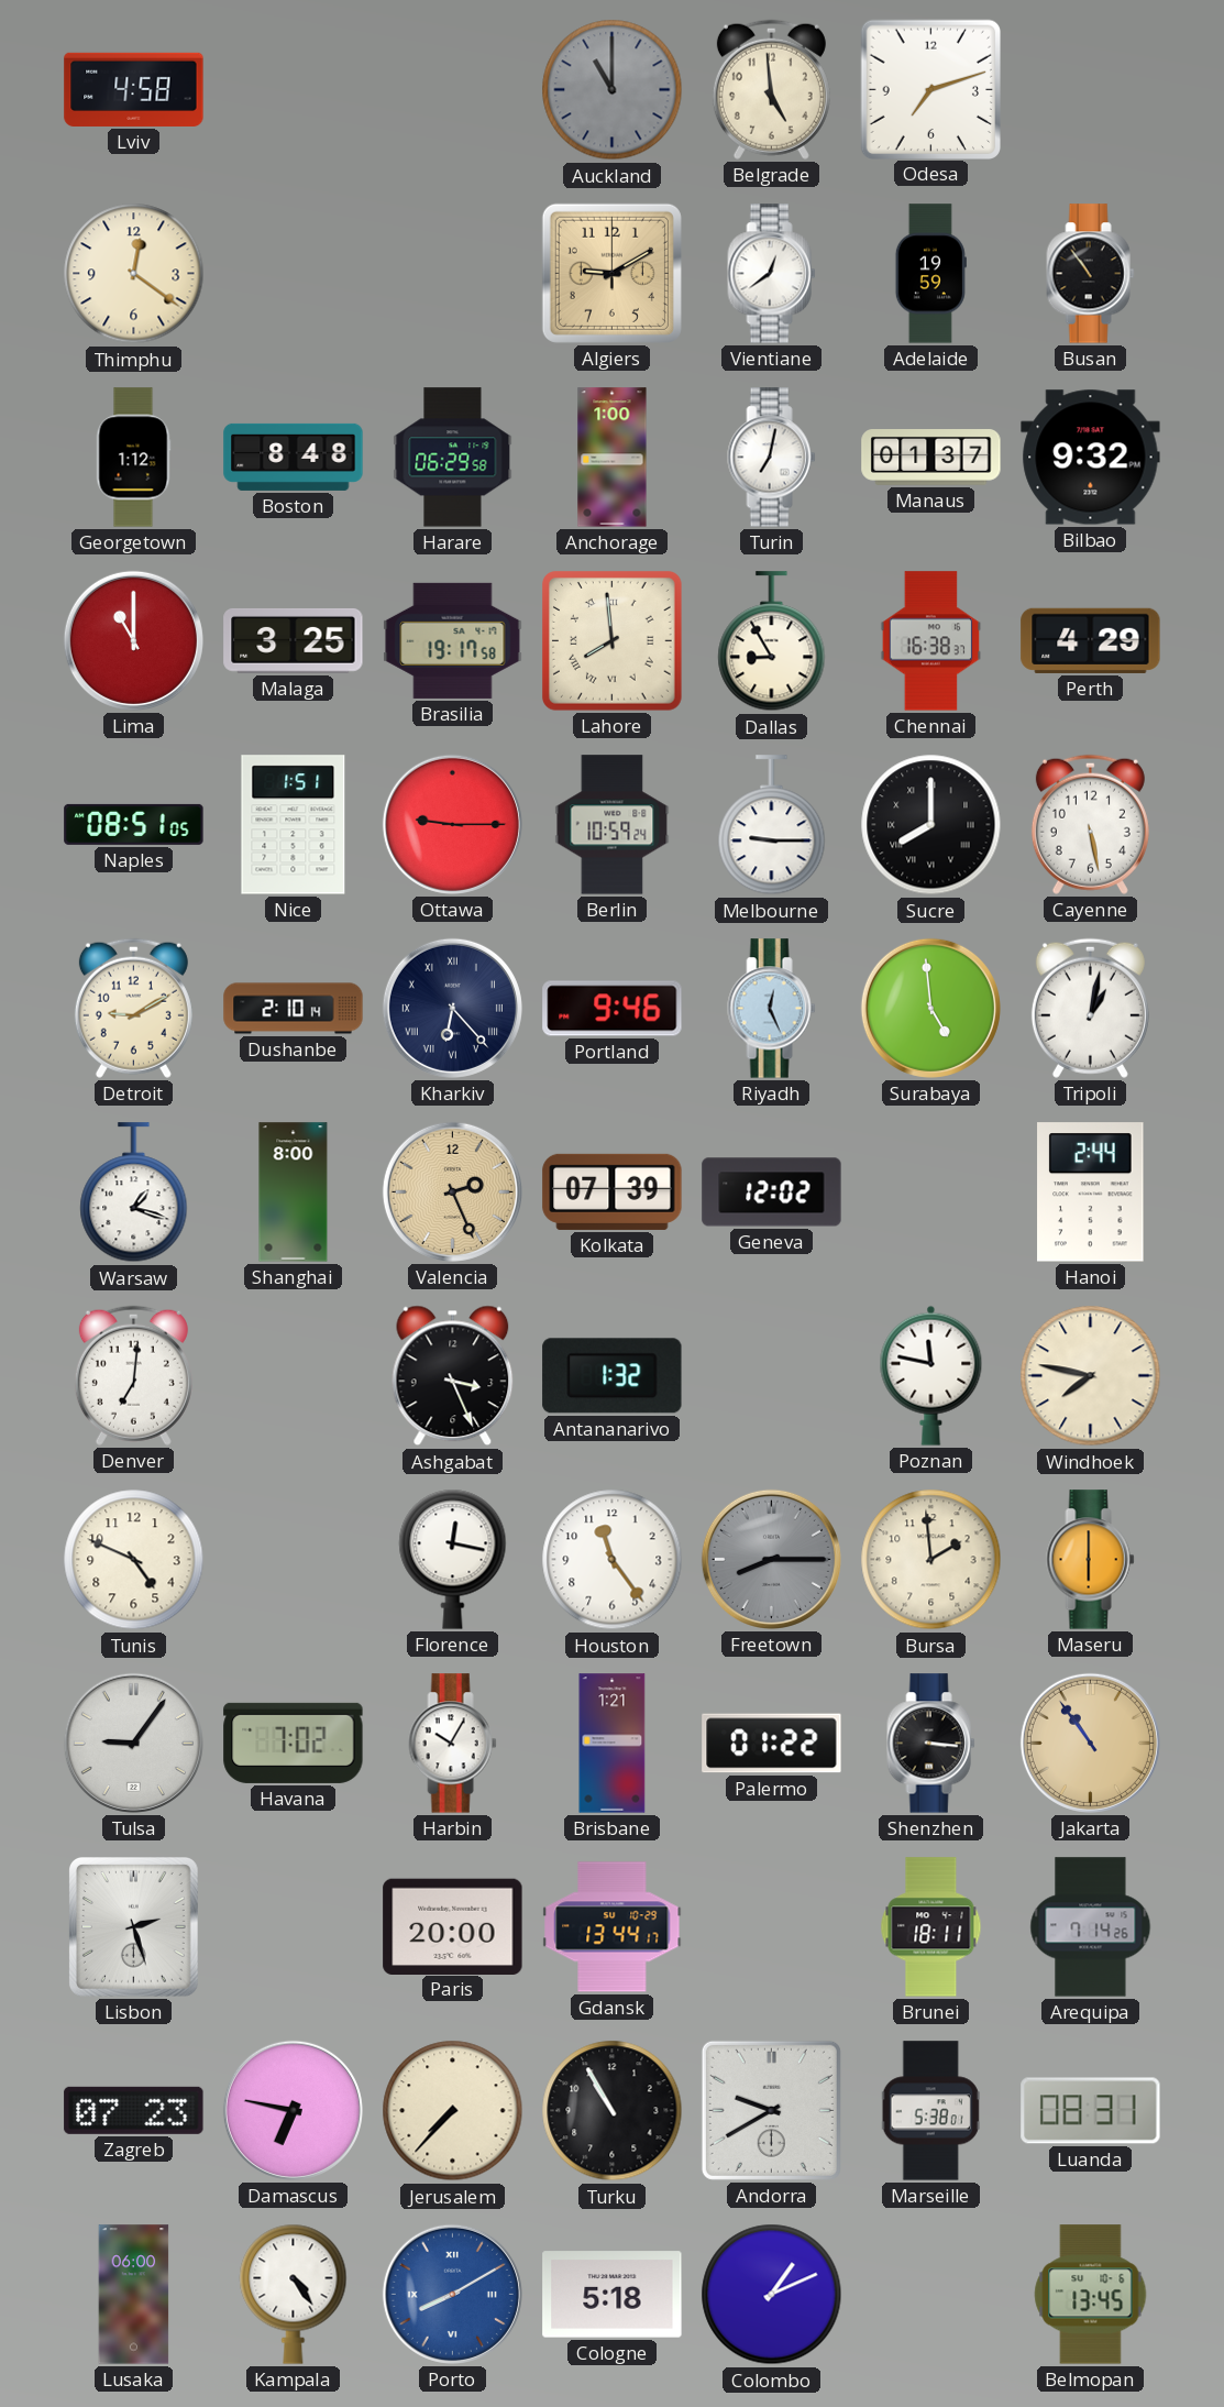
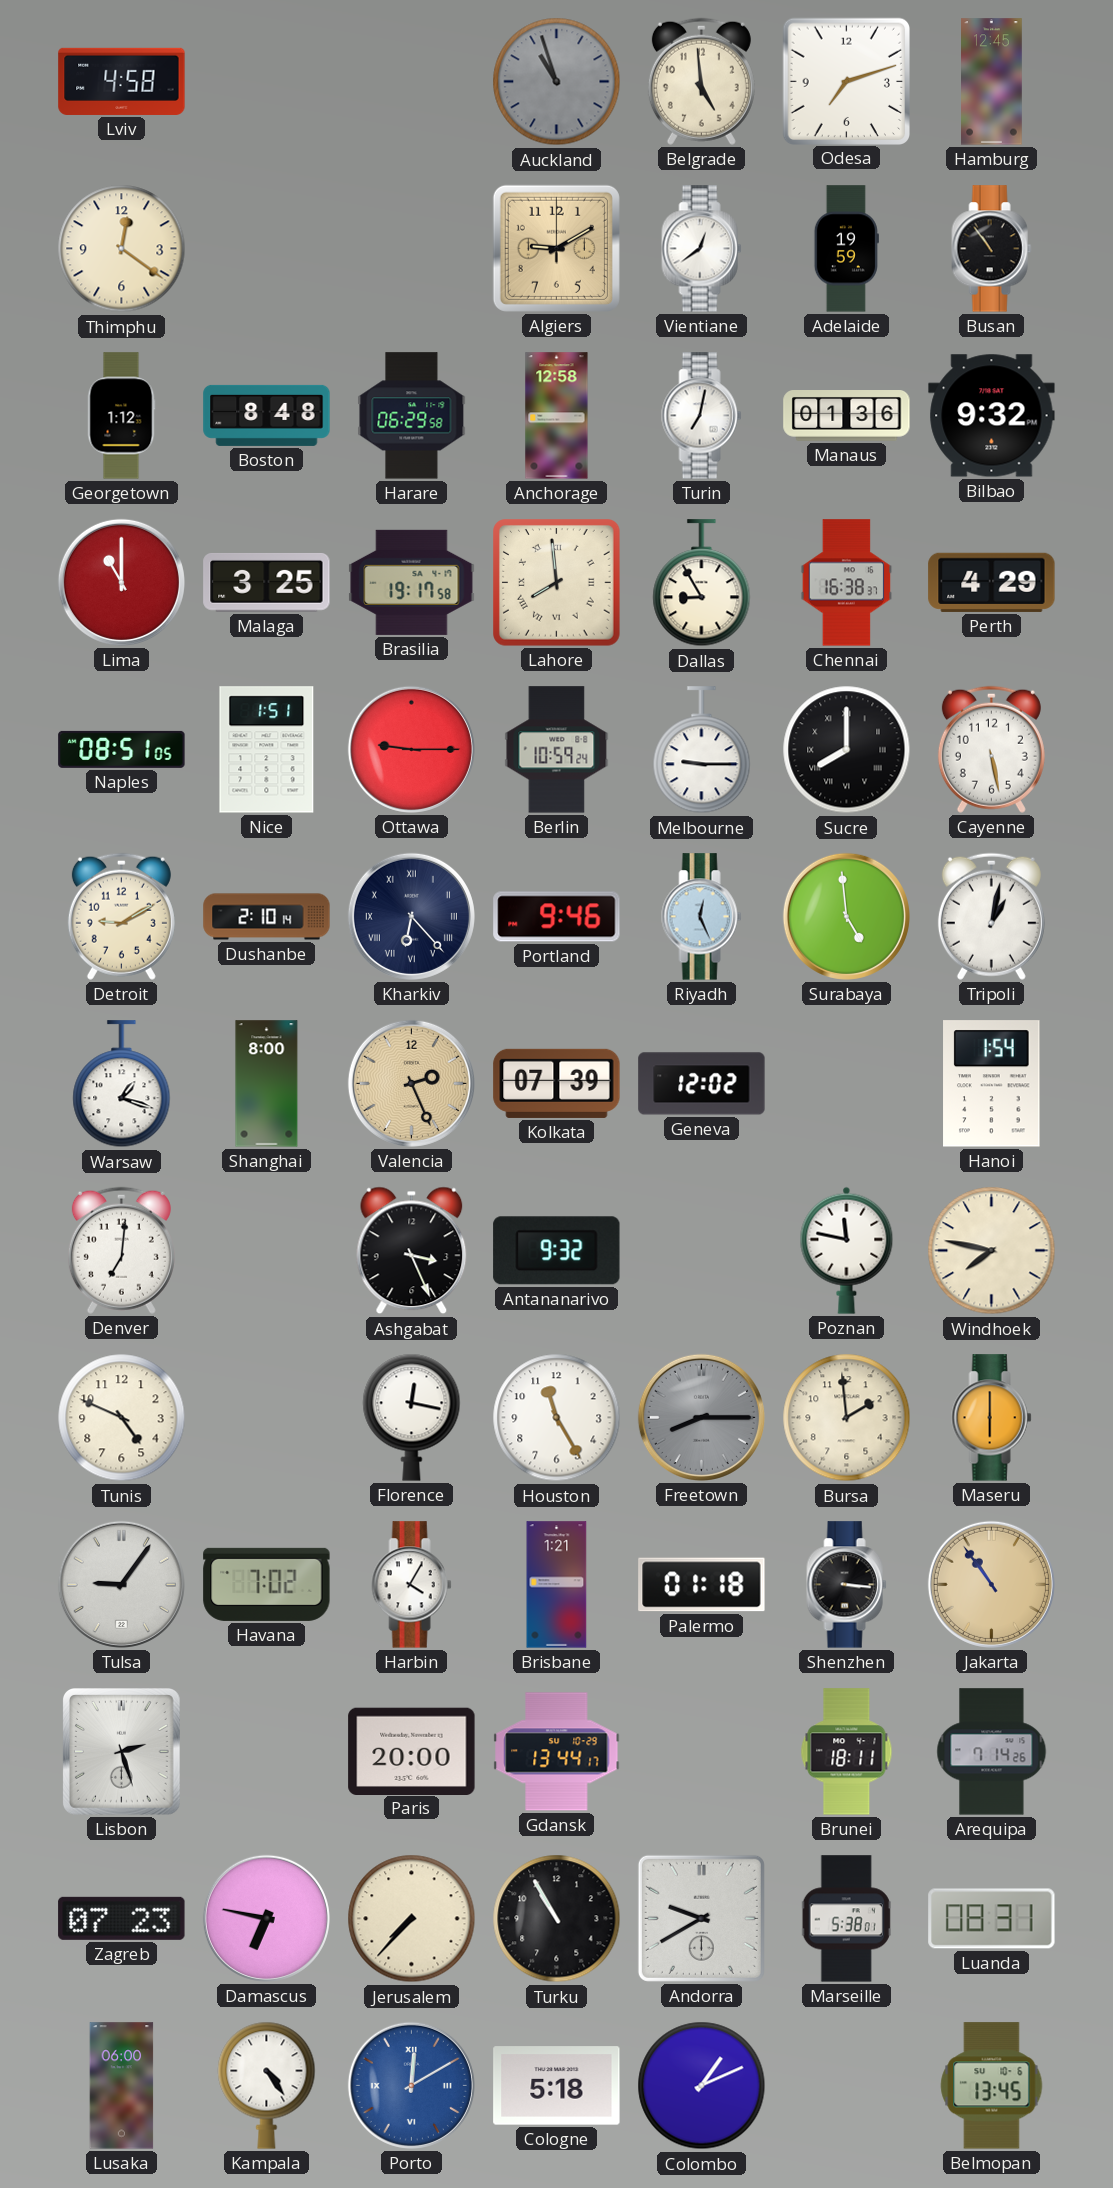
Auckland: 11:00 -> 10:57 (557, 82)
Hamburg: none -> 12:45 (992, 82)
Anchorage: 1:00 -> 12:58 (557, 416)
Manaus: 01:37 -> 01:36 (847, 416)
Hanoi: 2:44 -> 1:54 (992, 1084)
Antananarivo: 1:32 -> 9:32 (557, 1251)
Houston: 11:24 -> 11:25 (557, 1418)
Harbin: 10:05 -> 4:05 (412, 1585)
Palermo: 01:22 -> 01:18 (702, 1585)
Porto: 8:10 -> 12:10 (411, 2085)
